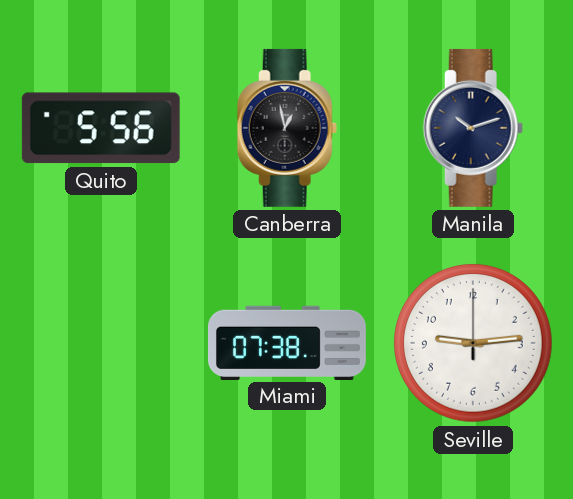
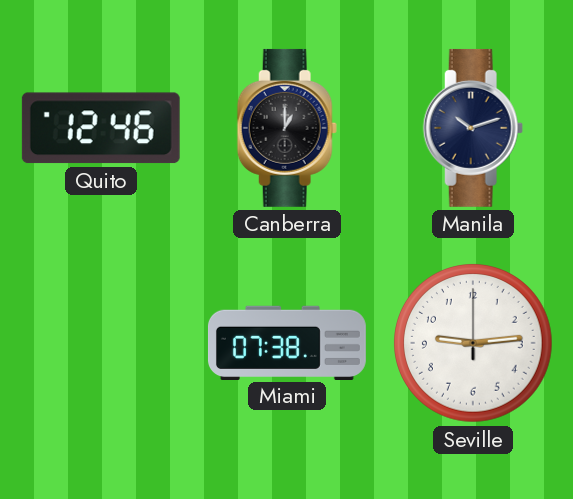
Quito: 5:56 -> 12:46 (101, 128)
Canberra: 12:58 -> 1:00 (287, 128)
